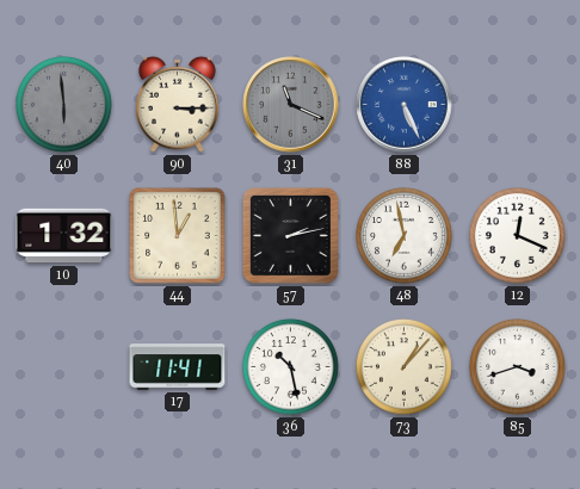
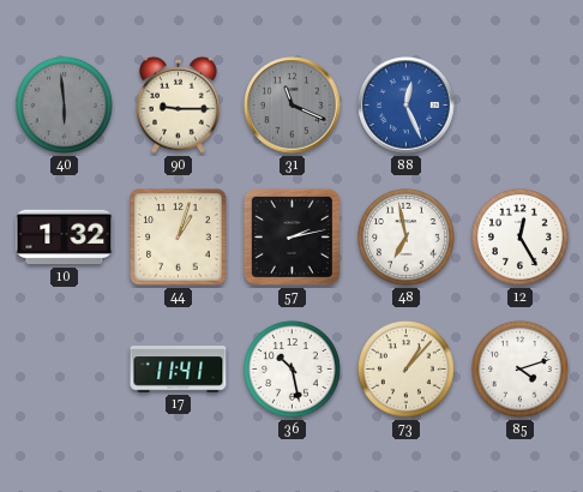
90: 3:15 -> 9:15 (179, 104)
88: 5:26 -> 12:26 (407, 106)
44: 12:59 -> 1:03 (179, 238)
12: 12:19 -> 12:25 (521, 238)
85: 3:42 -> 4:12 (521, 370)
